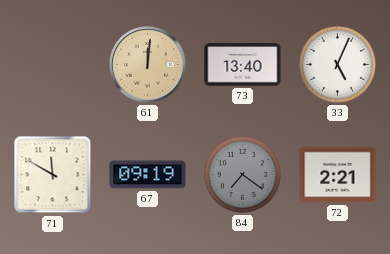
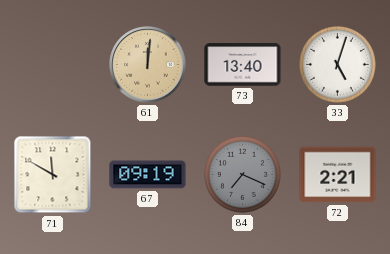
33: 5:04 -> 5:03 (337, 64)
84: 7:21 -> 7:19 (242, 174)
